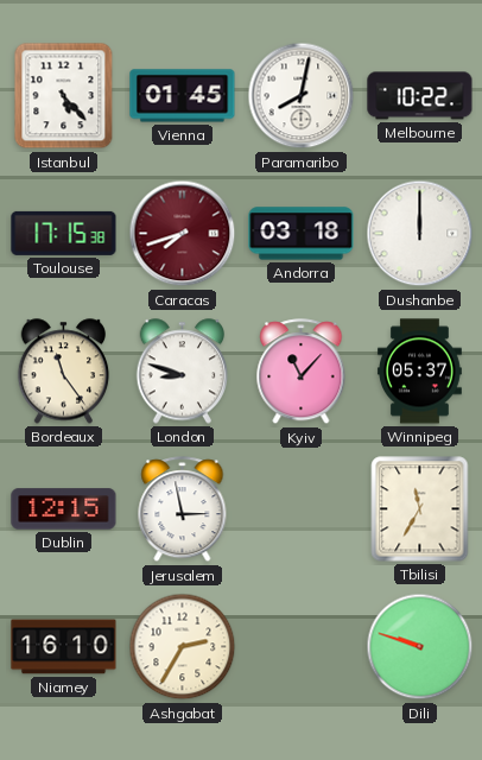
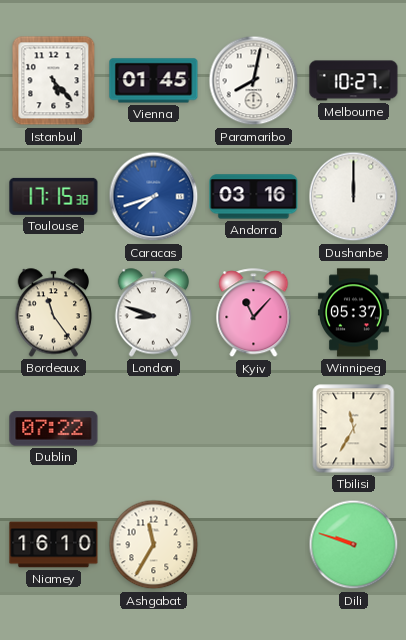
Melbourne: 10:22 -> 10:27 (354, 81)
Caracas dial: burgundy -> blue (154, 197)
Andorra: 03:18 -> 03:16 (254, 197)
Dublin: 12:15 -> 07:22 (54, 429)
Jerusalem: 2:58 -> none (183, 509)
Ashgabat: 2:35 -> 11:35 (154, 545)
